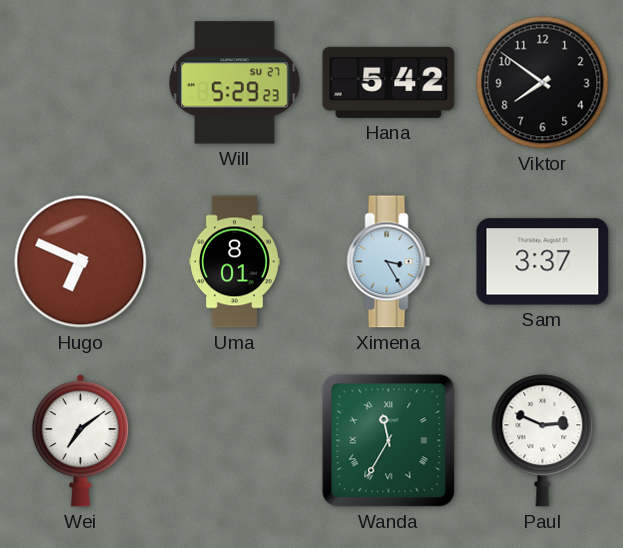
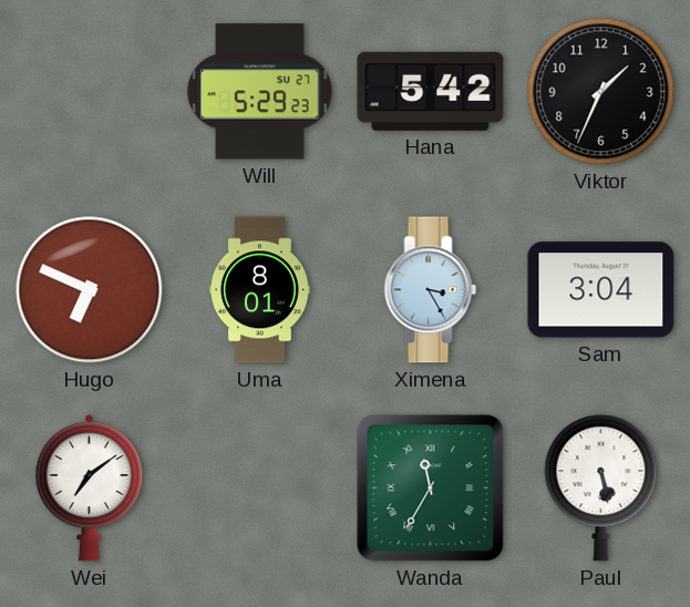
Viktor: 7:51 -> 1:34 (601, 92)
Sam: 3:37 -> 3:04 (601, 290)
Paul: 2:49 -> 5:28 (601, 488)
